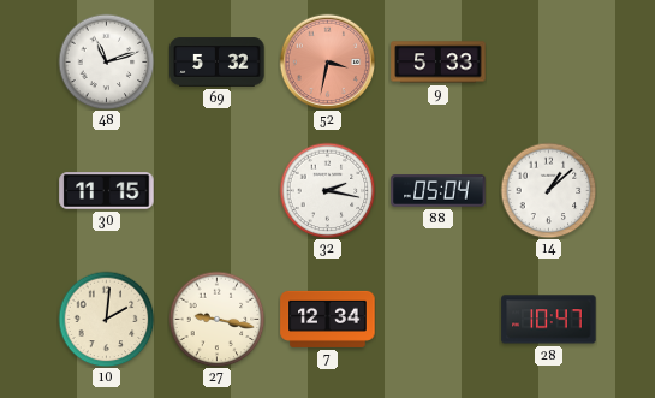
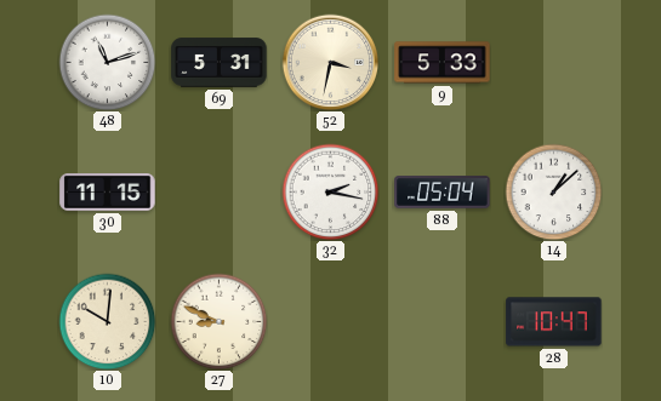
69: 5:32 -> 5:31 (220, 63)
52 dial: salmon -> cream (330, 62)
10: 2:01 -> 10:01 (107, 321)
27: 9:17 -> 8:49 (218, 321)
7: 12:34 -> none (328, 319)
